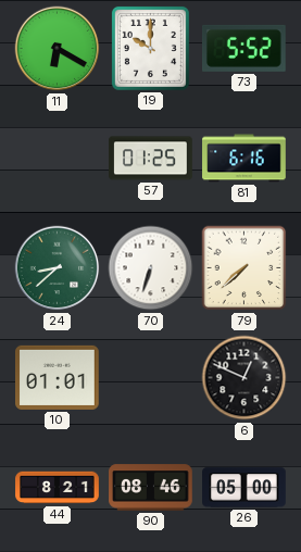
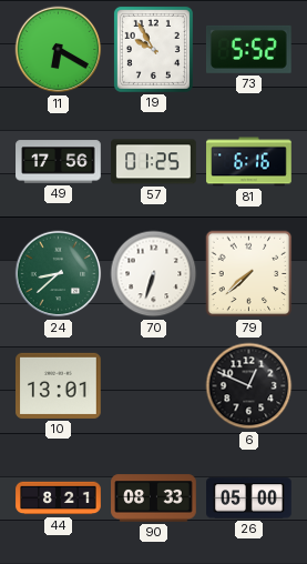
19: 10:00 -> 9:55 (153, 49)
49: none -> 17:56 (59, 162)
10: 01:01 -> 13:01 (59, 385)
90: 08:46 -> 08:33 (154, 498)
